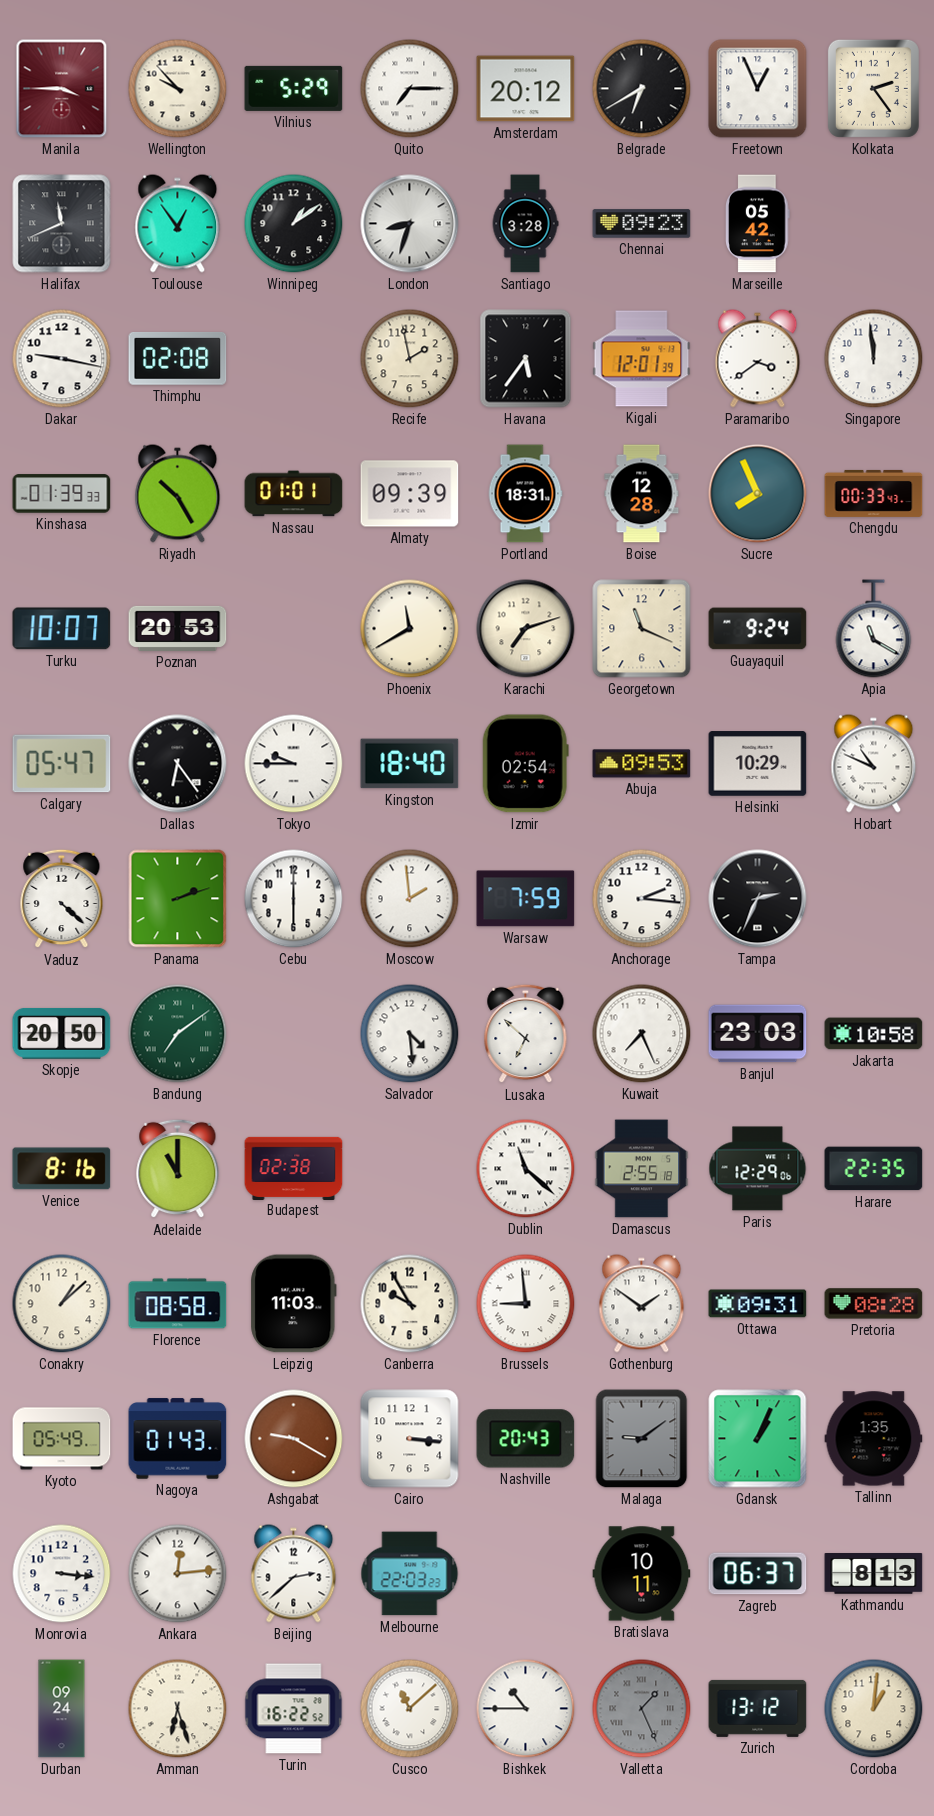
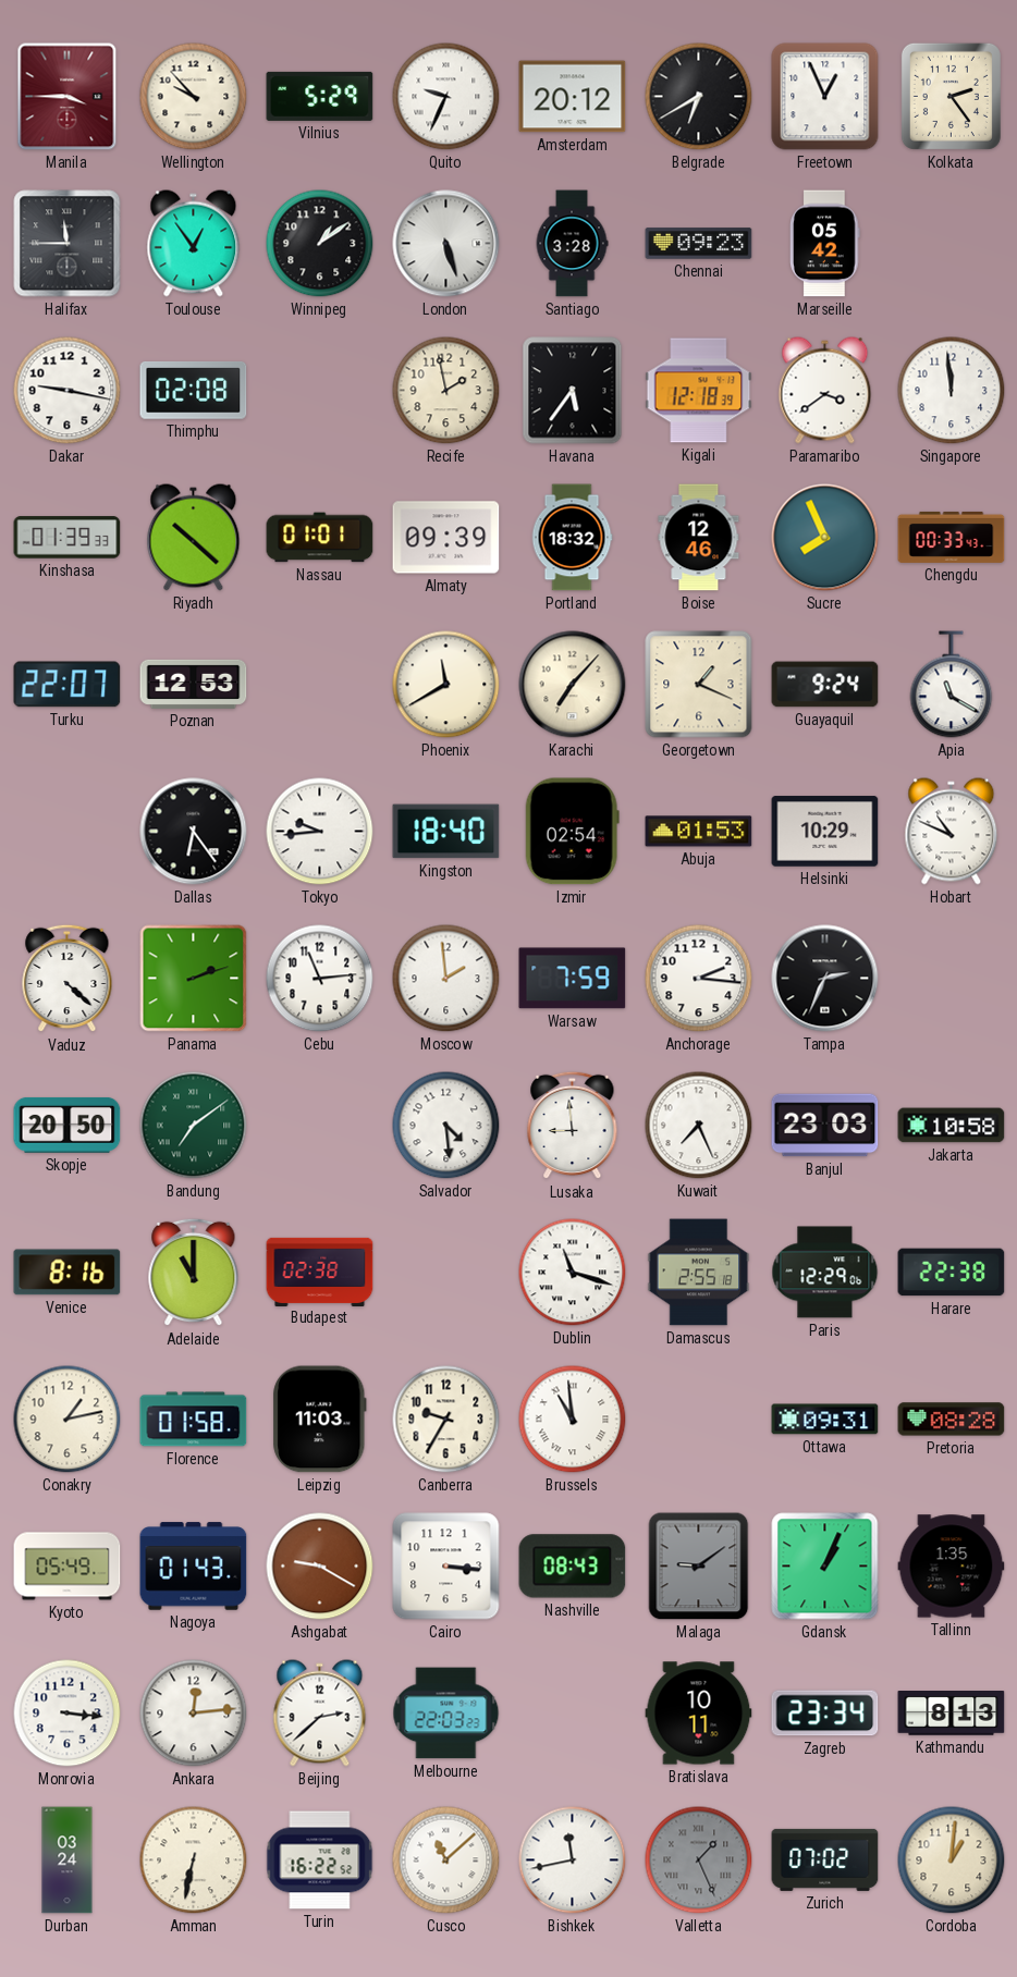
Quito: 7:15 -> 9:34 (446, 97)
Halifax: 11:41 -> 11:45 (68, 244)
London: 8:33 -> 5:27 (446, 244)
Kigali: 12:01 -> 12:18 (699, 391)
Riyadh: 10:25 -> 10:22 (194, 538)
Portland: 18:31 -> 18:32 (572, 538)
Boise: 12:28 -> 12:46 (699, 538)
Turku: 10:07 -> 22:07 (68, 685)
Poznan: 20:53 -> 12:53 (194, 684)
Karachi: 7:12 -> 7:07 (573, 685)
Georgetown: 11:19 -> 1:19 (699, 685)
Calgary: 05:47 -> none (62, 764)
Tokyo: 9:45 -> 9:44 (320, 832)
Abuja: 09:53 -> 01:53 (699, 832)
Cebu: 6:00 -> 11:14 (320, 979)
Lusaka: 6:52 -> 8:59 (573, 1126)
Dublin: 11:22 -> 11:18 (573, 1273)
Harare: 22:35 -> 22:38 (952, 1273)
Conakry: 1:08 -> 1:13 (68, 1420)
Florence: 08:58 -> 01:58 (194, 1420)
Canberra: 9:55 -> 9:35 (446, 1420)
Brussels: 8:59 -> 10:59 (573, 1420)
Gothenburg: 1:51 -> none (642, 1304)
Nashville: 20:43 -> 08:43 (573, 1567)
Zagreb: 06:37 -> 23:34 (825, 1714)
Durban: 09:24 -> 03:24 (68, 1861)
Amman: 6:27 -> 6:32 (194, 1861)
Bishkek: 10:45 -> 11:43 (573, 1861)
Zurich: 13:12 -> 07:02 (825, 1859)
